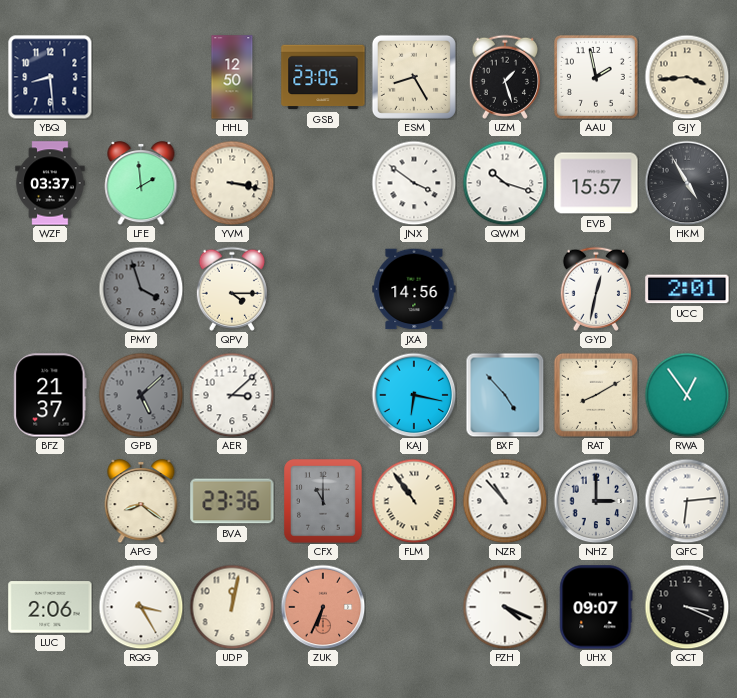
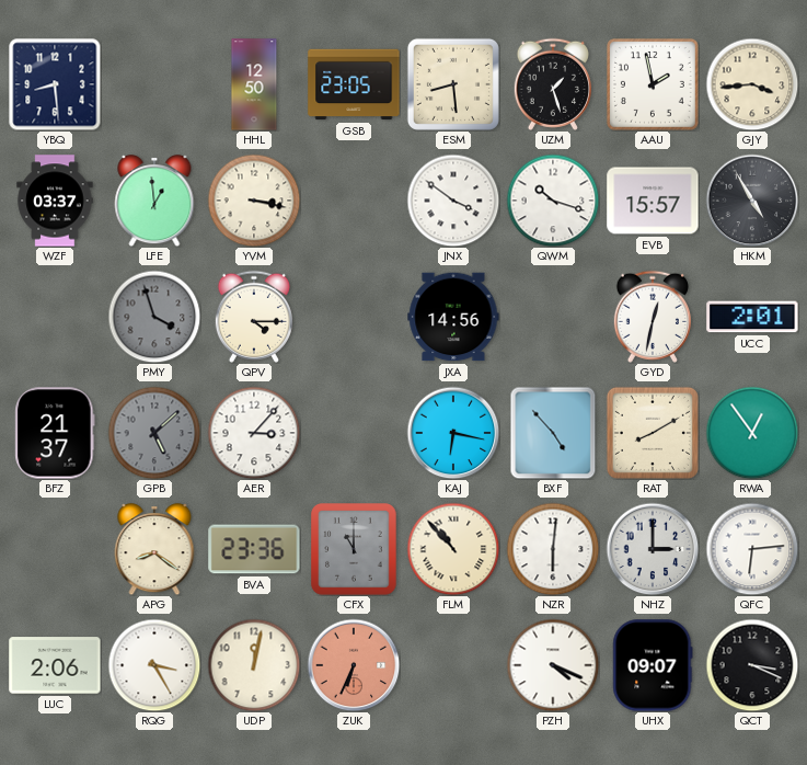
ESM: 8:25 -> 8:29 (453, 84)
LFE: 1:59 -> 12:59 (154, 202)
AER: 3:08 -> 3:07 (254, 433)
FLM: 10:54 -> 10:53 (453, 549)
NZR: 10:53 -> 6:01 (553, 549)
